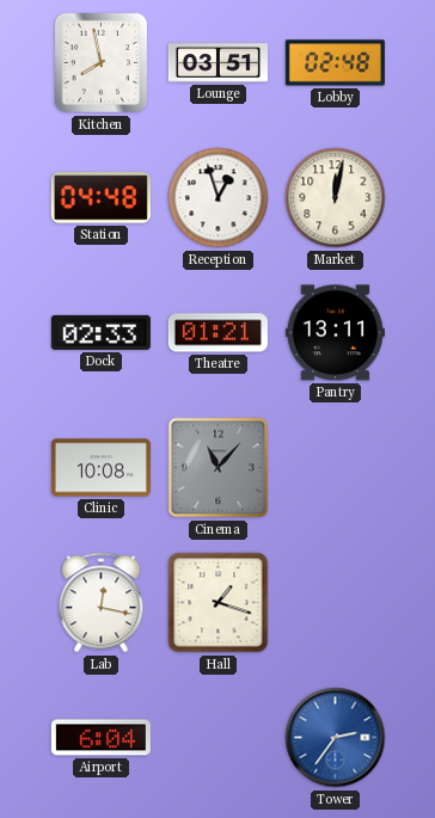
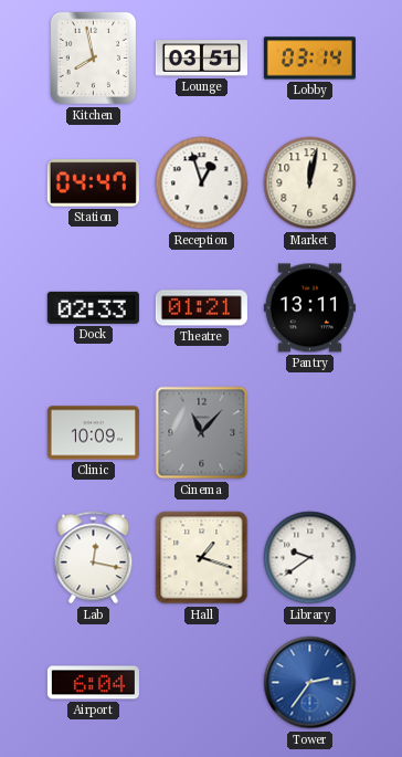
Lobby: 02:48 -> 03:14 (309, 59)
Station: 04:48 -> 04:47 (93, 183)
Clinic: 10:08 -> 10:09 (93, 433)
Library: none -> 9:39 (310, 558)
